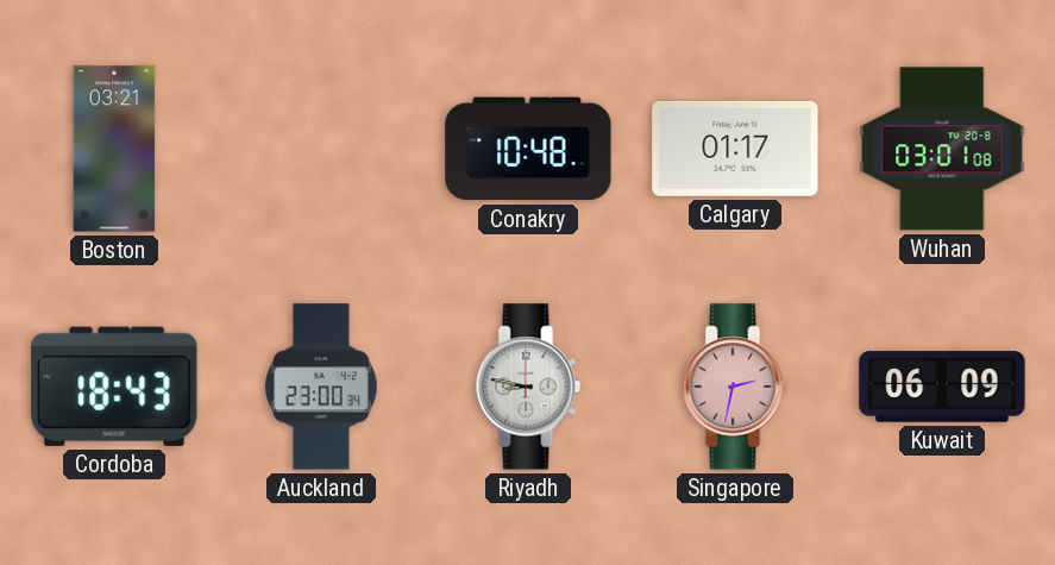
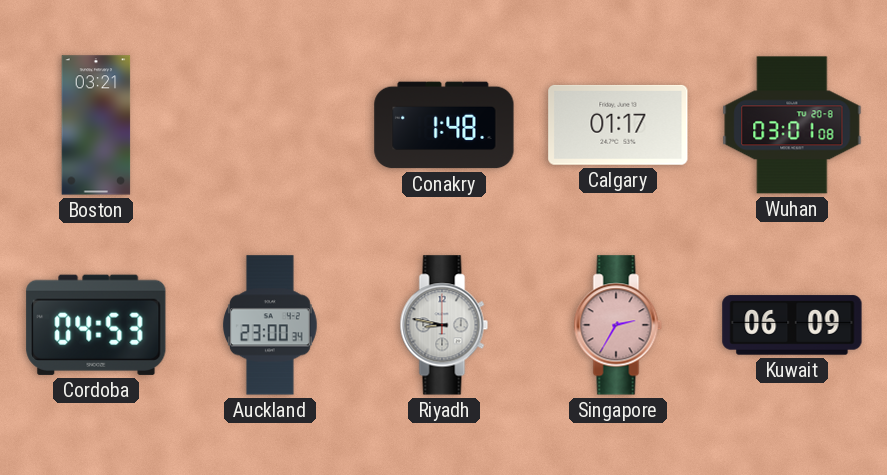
Conakry: 10:48 -> 1:48 (444, 125)
Cordoba: 18:43 -> 04:53 (96, 325)
Singapore: 2:32 -> 2:35 (618, 325)
